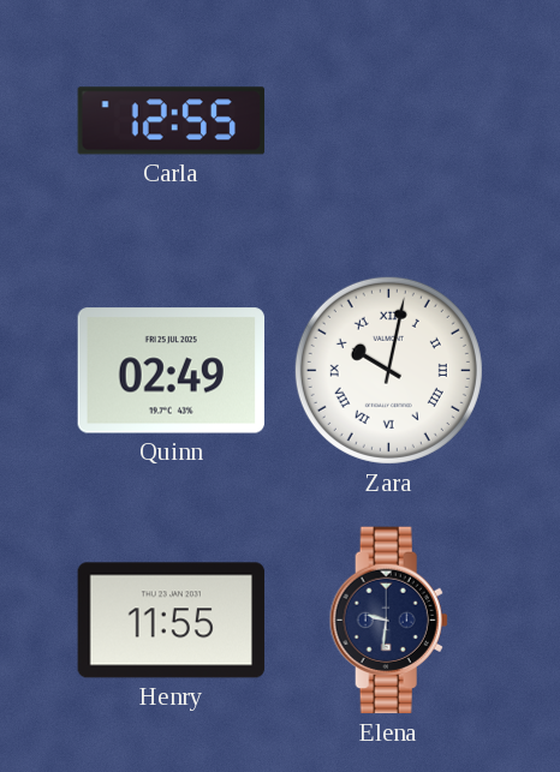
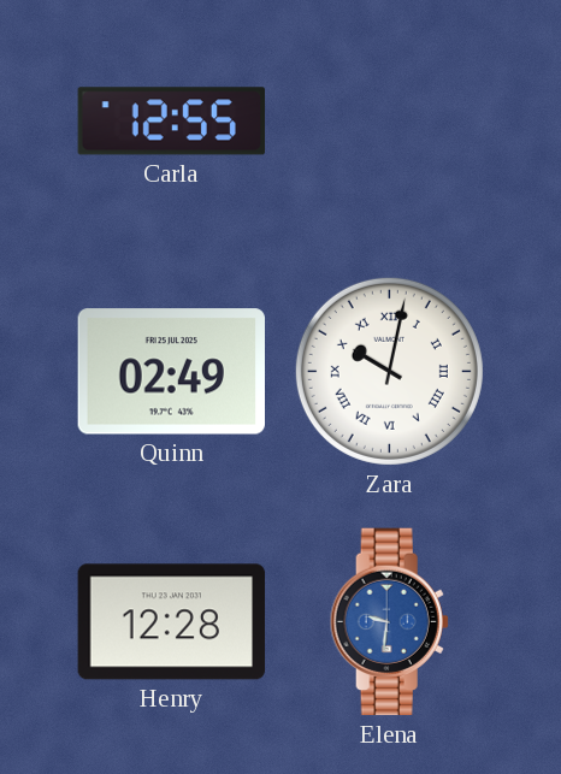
Henry: 11:55 -> 12:28 (172, 622)
Elena dial: navy -> blue (389, 622)
